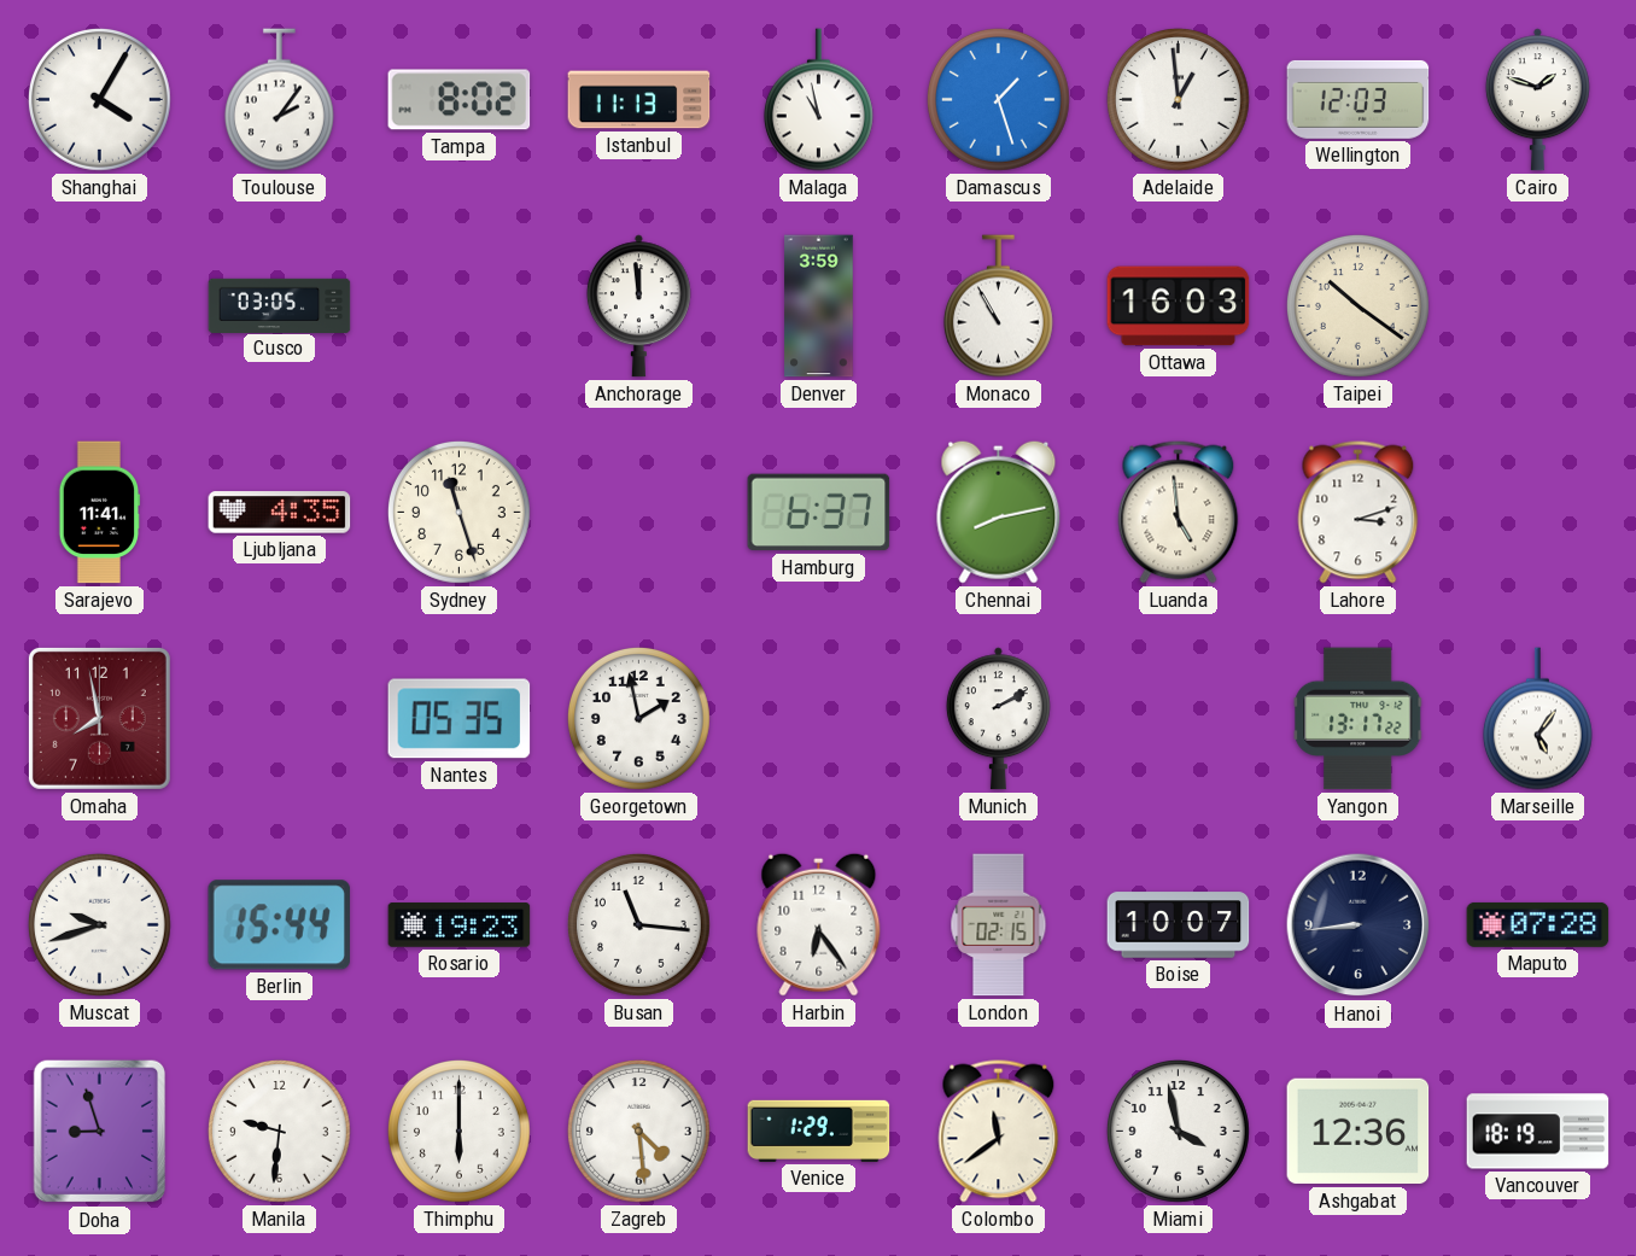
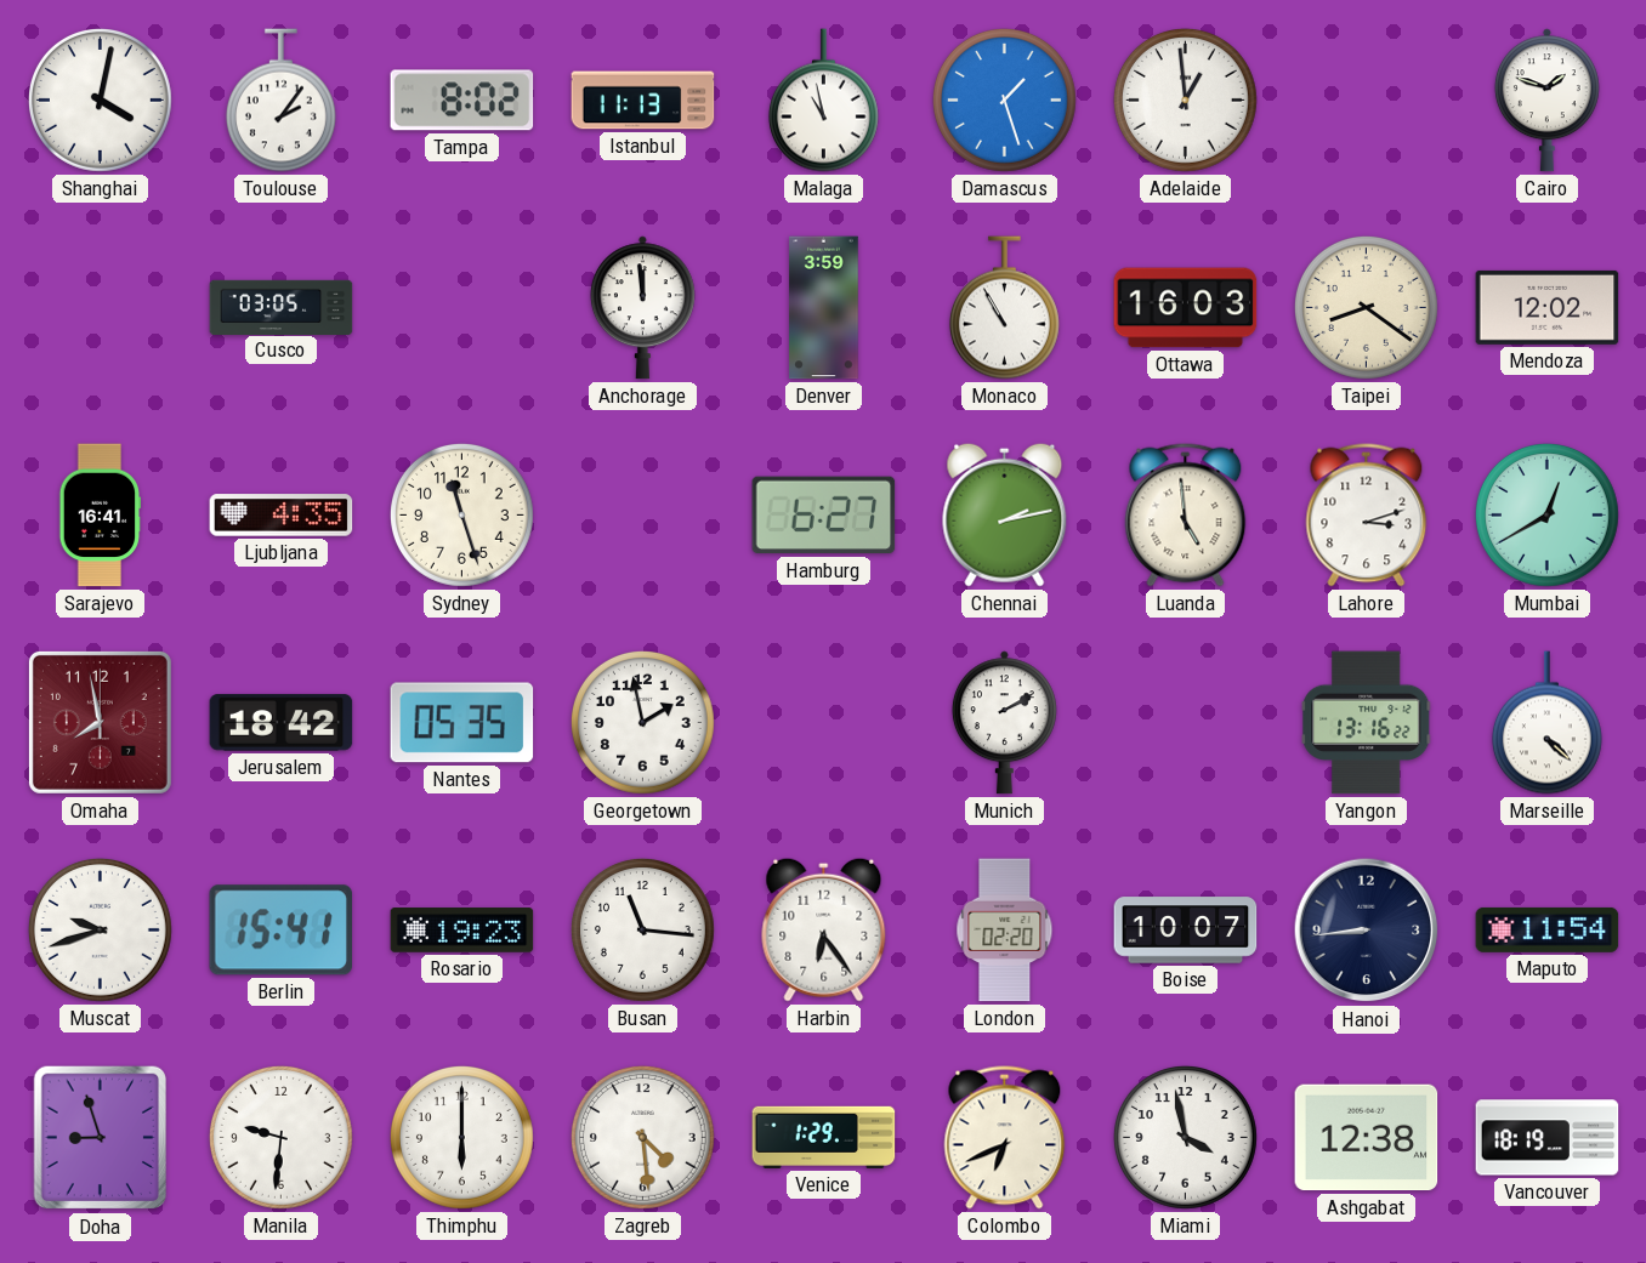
Shanghai: 4:05 -> 4:02 (100, 99)
Wellington: 12:03 -> none (1359, 99)
Taipei: 10:21 -> 8:21 (1366, 307)
Mendoza: none -> 12:02 (1548, 307)
Sarajevo: 11:41 -> 16:41 (101, 516)
Hamburg: 6:37 -> 6:27 (824, 516)
Chennai: 8:13 -> 2:13 (1005, 514)
Mumbai: none -> 12:40 (1546, 514)
Jerusalem: none -> 18:42 (282, 723)
Yangon: 13:17 -> 13:16 (1367, 723)
Marseille: 5:06 -> 4:22 (1546, 723)
Berlin: 15:44 -> 15:41 (280, 931)
London: 02:15 -> 02:20 (1005, 931)
Maputo: 07:28 -> 11:54 (1548, 929)
Colombo: 11:39 -> 6:41 (1005, 1138)
Ashgabat: 12:36 -> 12:38 (1367, 1138)
